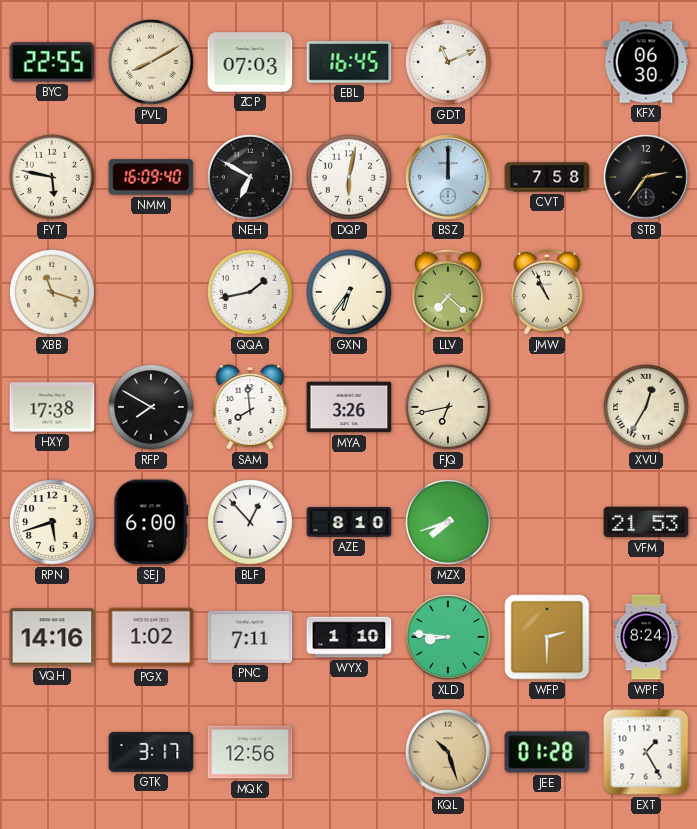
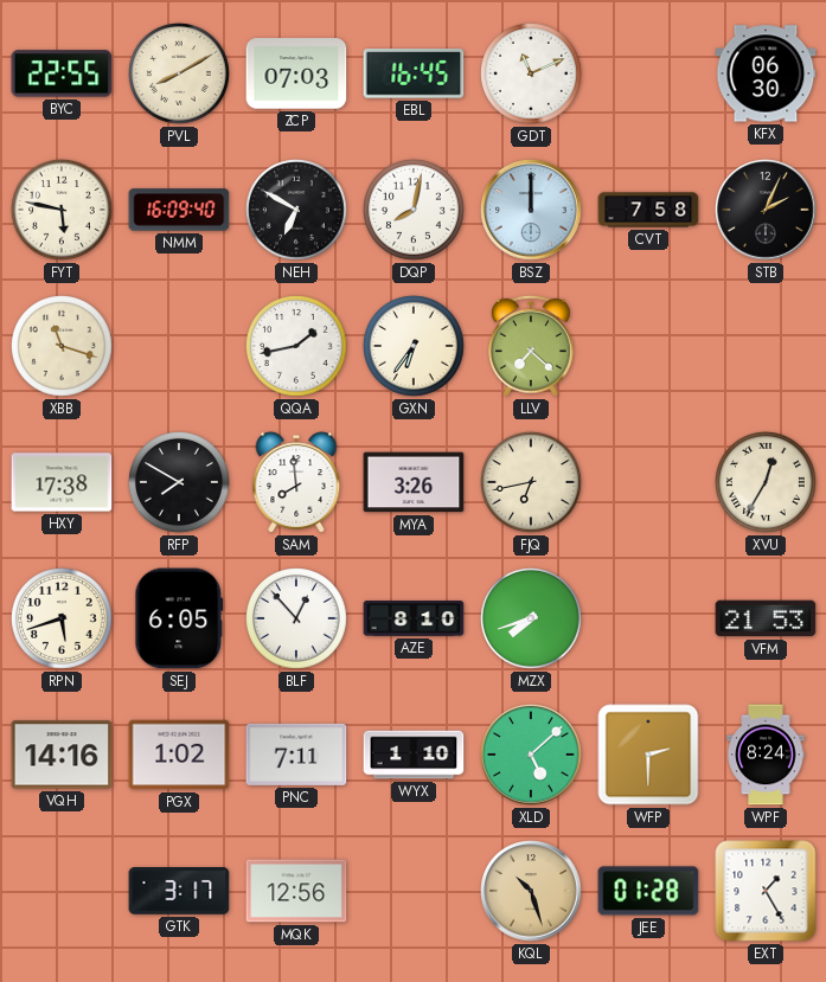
DQP: 6:02 -> 8:02 (415, 211)
STB: 2:36 -> 2:04 (766, 210)
JMW: 10:56 -> none (548, 292)
SEJ: 6:00 -> 6:05 (179, 618)
XLD: 8:46 -> 5:08 (531, 755)
